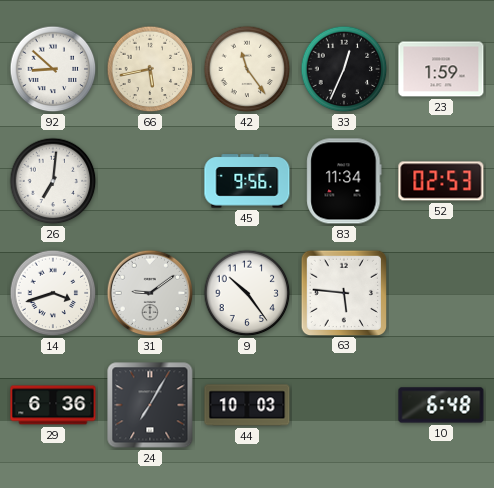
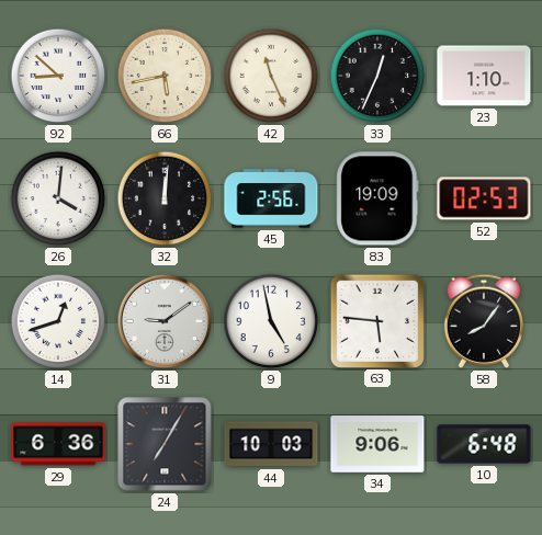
42: 11:24 -> 11:26 (271, 76)
23: 1:59 -> 1:10 (484, 76)
26: 7:01 -> 4:01 (58, 198)
32: none -> 12:01 (165, 198)
45: 9:56 -> 2:56 (271, 198)
83: 11:34 -> 19:09 (377, 198)
14: 3:42 -> 12:42 (58, 321)
9: 10:24 -> 4:58 (271, 321)
58: none -> 8:06 (484, 321)
34: none -> 9:06 (377, 444)
